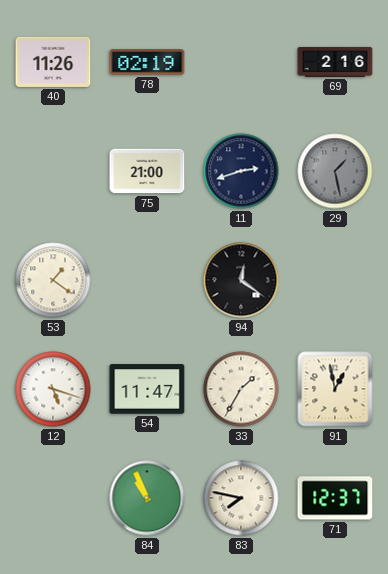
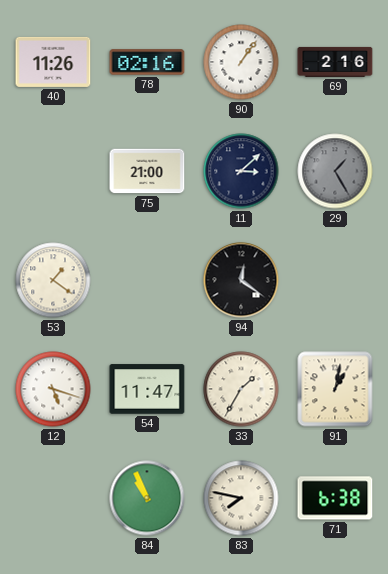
78: 02:19 -> 02:16 (147, 62)
90: none -> 1:06 (241, 62)
11: 2:42 -> 3:08 (241, 171)
29: 1:28 -> 1:25 (335, 171)
91: 12:58 -> 1:02 (335, 389)
71: 12:37 -> 6:38 (335, 498)
